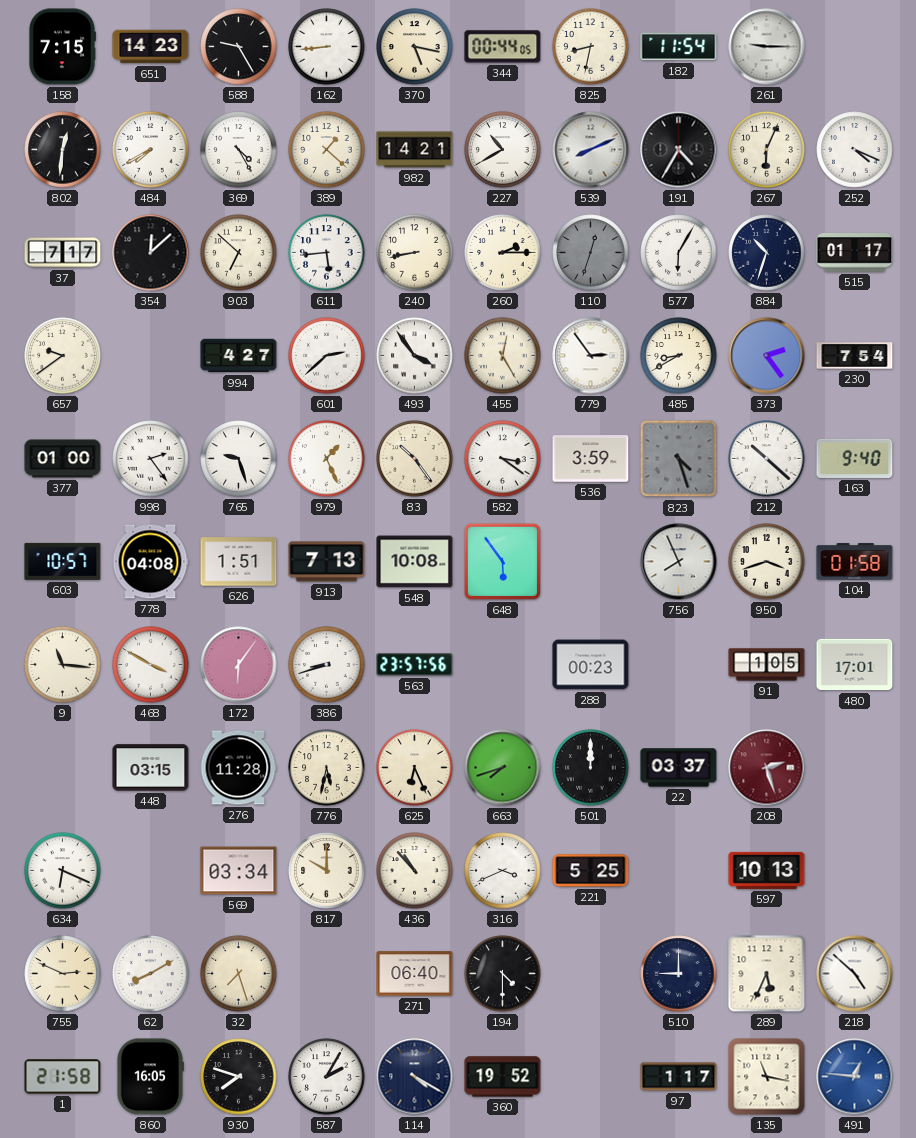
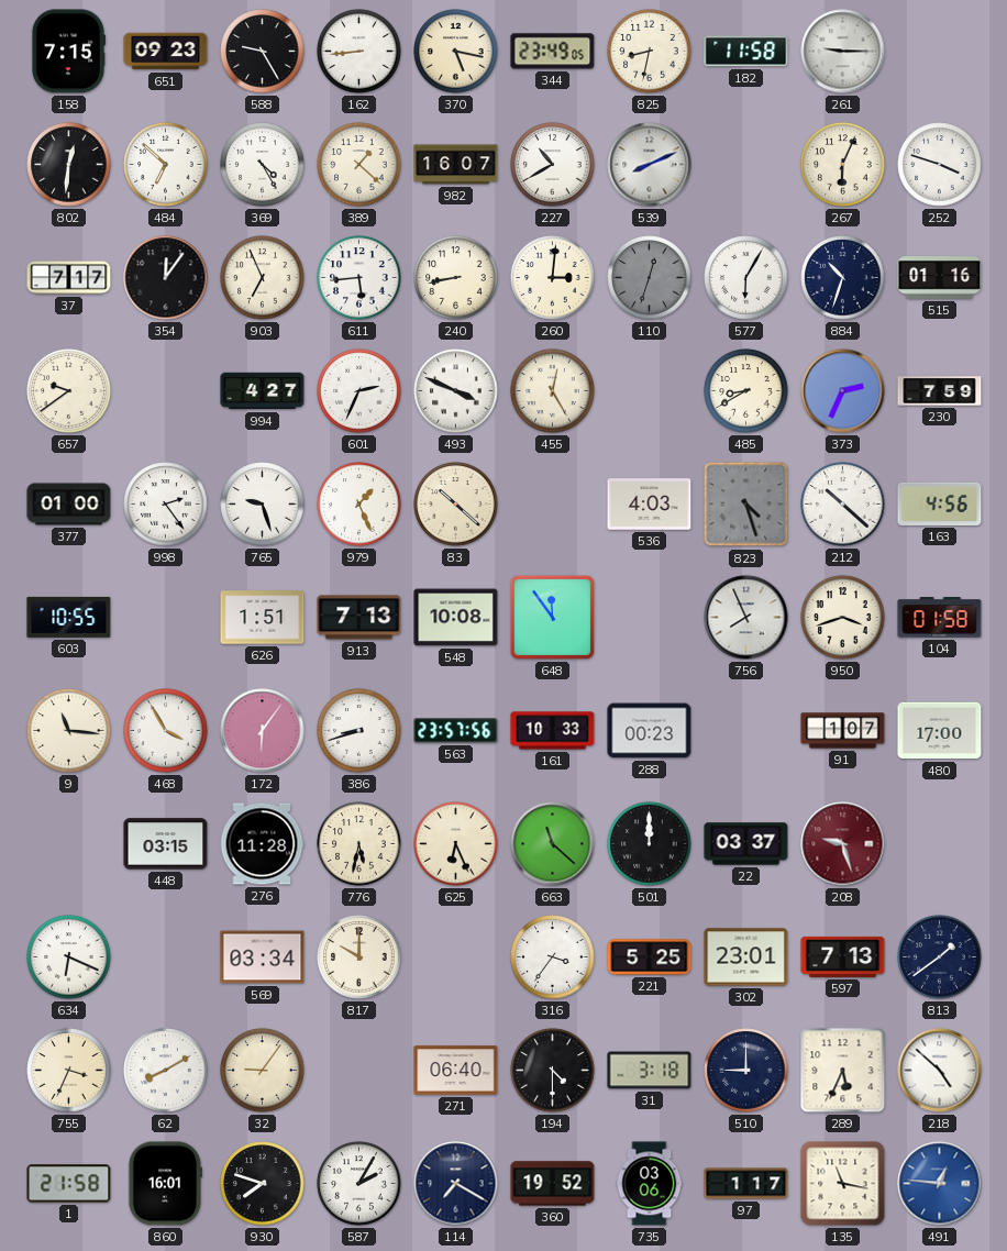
651: 14:23 -> 09:23 (166, 52)
344: 00:44 -> 23:49 (553, 52)
182: 11:54 -> 11:58 (746, 52)
484: 7:40 -> 6:52 (166, 165)
982: 14:21 -> 16:07 (456, 165)
191: 4:35 -> none (679, 150)
252: 4:19 -> 3:48 (940, 165)
354: 12:08 -> 12:06 (166, 278)
903: 6:52 -> 6:56 (263, 278)
260: 2:15 -> 3:01 (553, 278)
515: 01:17 -> 01:16 (940, 278)
601: 2:38 -> 2:34 (359, 391)
493: 3:54 -> 3:49 (456, 391)
779: 2:54 -> none (591, 356)
373: 2:24 -> 2:34 (843, 391)
230: 7:54 -> 7:59 (940, 391)
83: 10:24 -> 10:22 (456, 505)
582: 3:21 -> none (503, 459)
536: 3:59 -> 4:03 (650, 505)
163: 9:40 -> 4:56 (940, 503)
603: 10:57 -> 10:55 (69, 617)
778: 04:08 -> none (150, 562)
648: 5:54 -> 11:54 (552, 617)
468: 3:50 -> 3:55 (166, 731)
161: none -> 10:33 (553, 731)
91: 1:05 -> 1:07 (843, 731)
480: 17:01 -> 17:00 (940, 731)
663: 7:42 -> 11:22 (553, 844)
208: 2:27 -> 9:27 (843, 844)
436: 10:53 -> none (415, 871)
316: 3:41 -> 3:36 (553, 957)
302: none -> 23:01 (746, 957)
597: 10:13 -> 7:13 (843, 956)
813: none -> 1:39 (940, 957)
755: 2:49 -> 3:34 (69, 1071)
32: 7:27 -> 9:06 (263, 1071)
31: none -> 3:18 (650, 1071)
860: 16:05 -> 16:01 (165, 1184)
114: 4:20 -> 7:20 (456, 1184)
735: none -> 03:06 (650, 1184)
